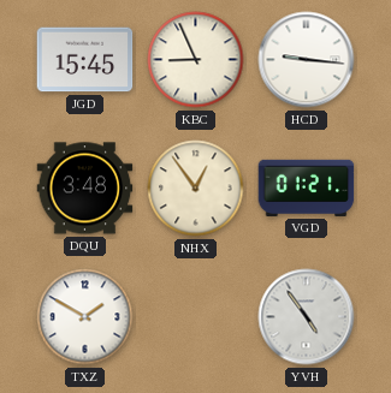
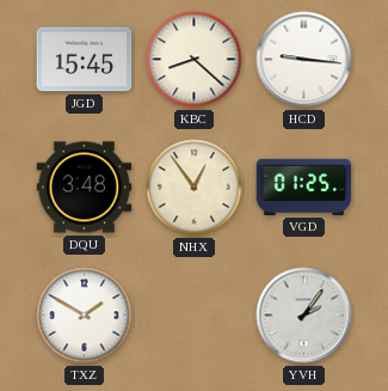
KBC: 8:56 -> 8:22 (195, 60)
VGD: 01:21 -> 01:25 (304, 187)
YVH: 4:54 -> 2:06 (304, 316)
